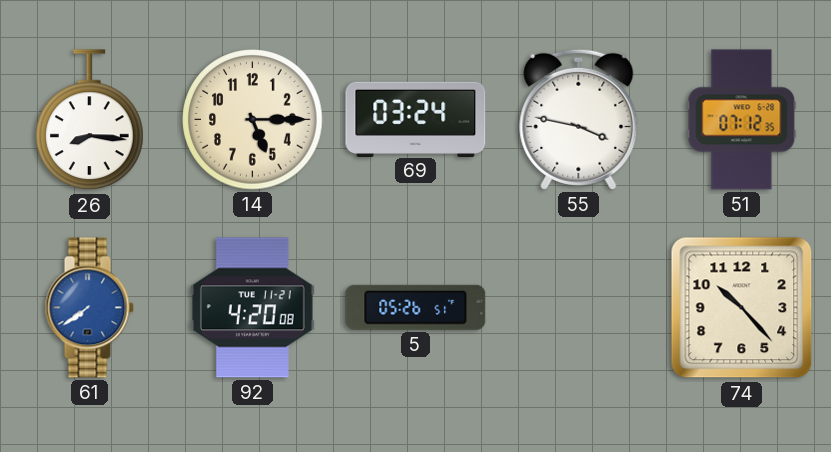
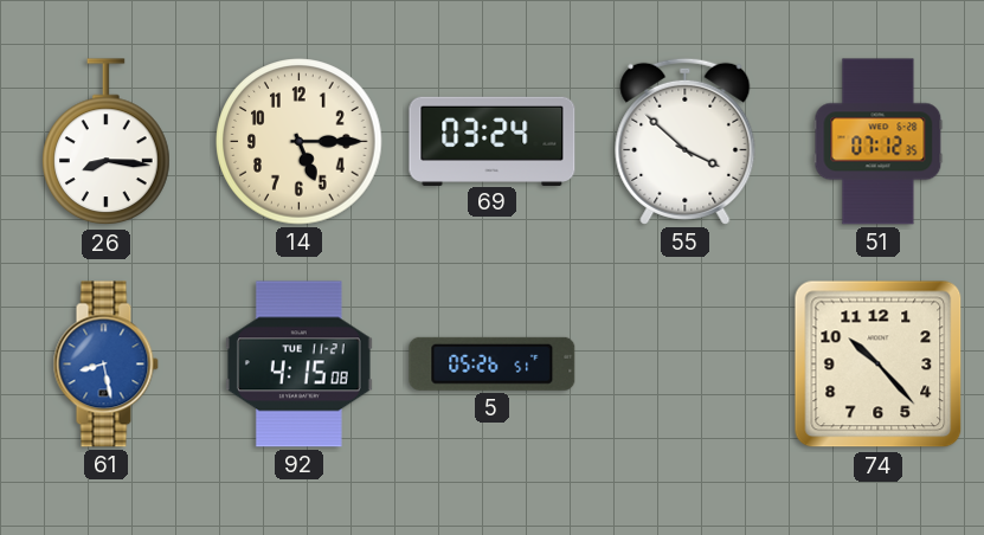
55: 3:47 -> 3:52 (686, 141)
61: 7:39 -> 8:28 (105, 365)
92: 4:20 -> 4:15 (298, 365)
